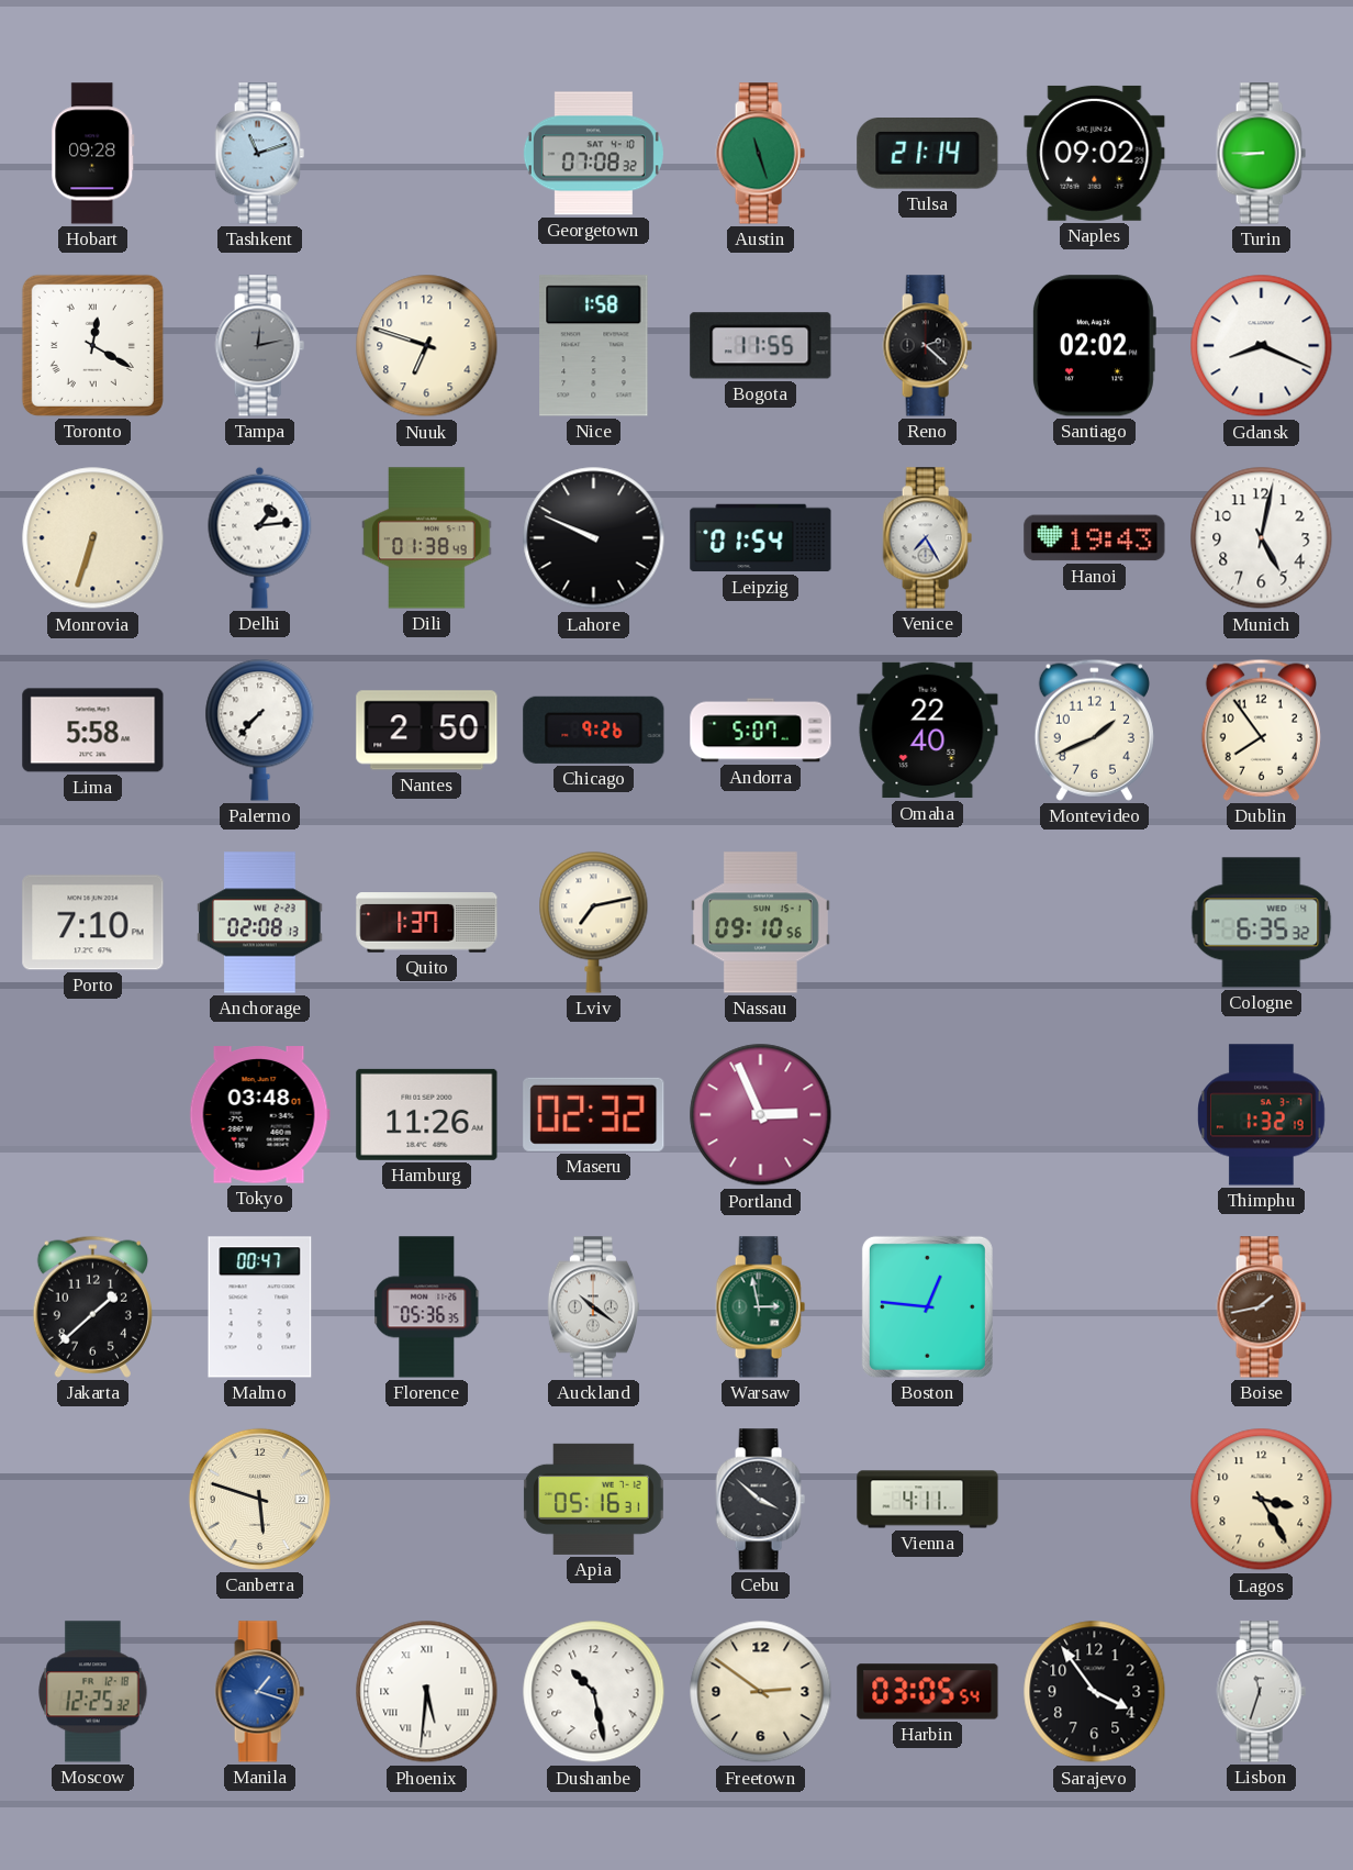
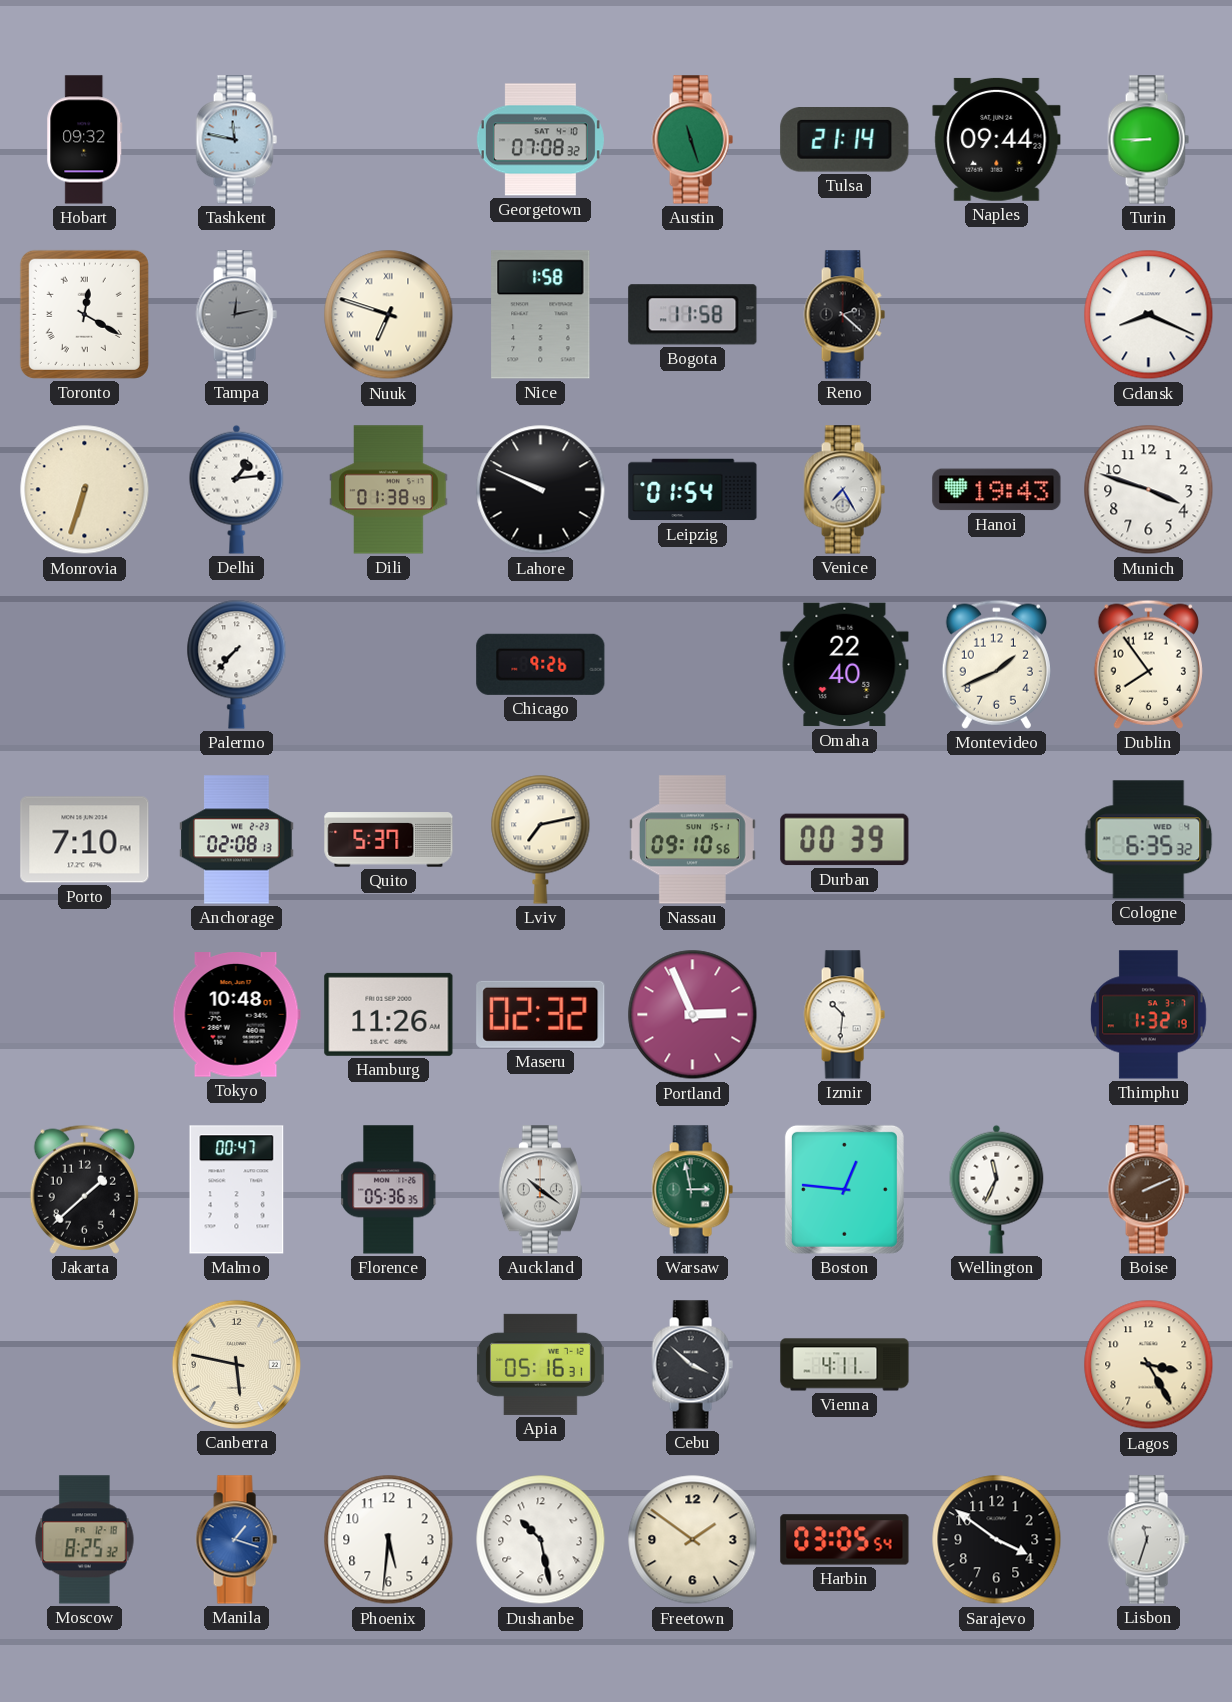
Hobart: 09:28 -> 09:32 (85, 140)
Tashkent: 11:12 -> 11:47 (236, 140)
Naples: 09:02 -> 09:44 (997, 139)
Nuuk numerals: Arabic -> Roman (389, 315)
Bogota: 11:55 -> 11:58 (693, 315)
Santiago: 02:02 -> none (1094, 346)
Munich: 5:02 -> 3:48 (1149, 490)
Lima: 5:58 -> none (93, 731)
Nantes: 2:50 -> none (427, 731)
Andorra: 5:07 -> none (761, 731)
Quito: 1:37 -> 5:37 (389, 840)
Durban: none -> 00:39 (845, 840)
Tokyo: 03:48 -> 10:48 (236, 1015)
Izmir: none -> 10:31 (844, 1015)
Wellington: none -> 11:34 (997, 1189)
Boise: 1:43 -> 2:11 (1148, 1190)
Canberra: 5:48 -> 5:47 (236, 1364)
Moscow: 12:25 -> 8:25 (85, 1540)
Phoenix numerals: Roman -> Arabic (389, 1540)
Freetown: 2:51 -> 1:51 (693, 1540)
Sarajevo: 3:54 -> 3:51 (997, 1540)
